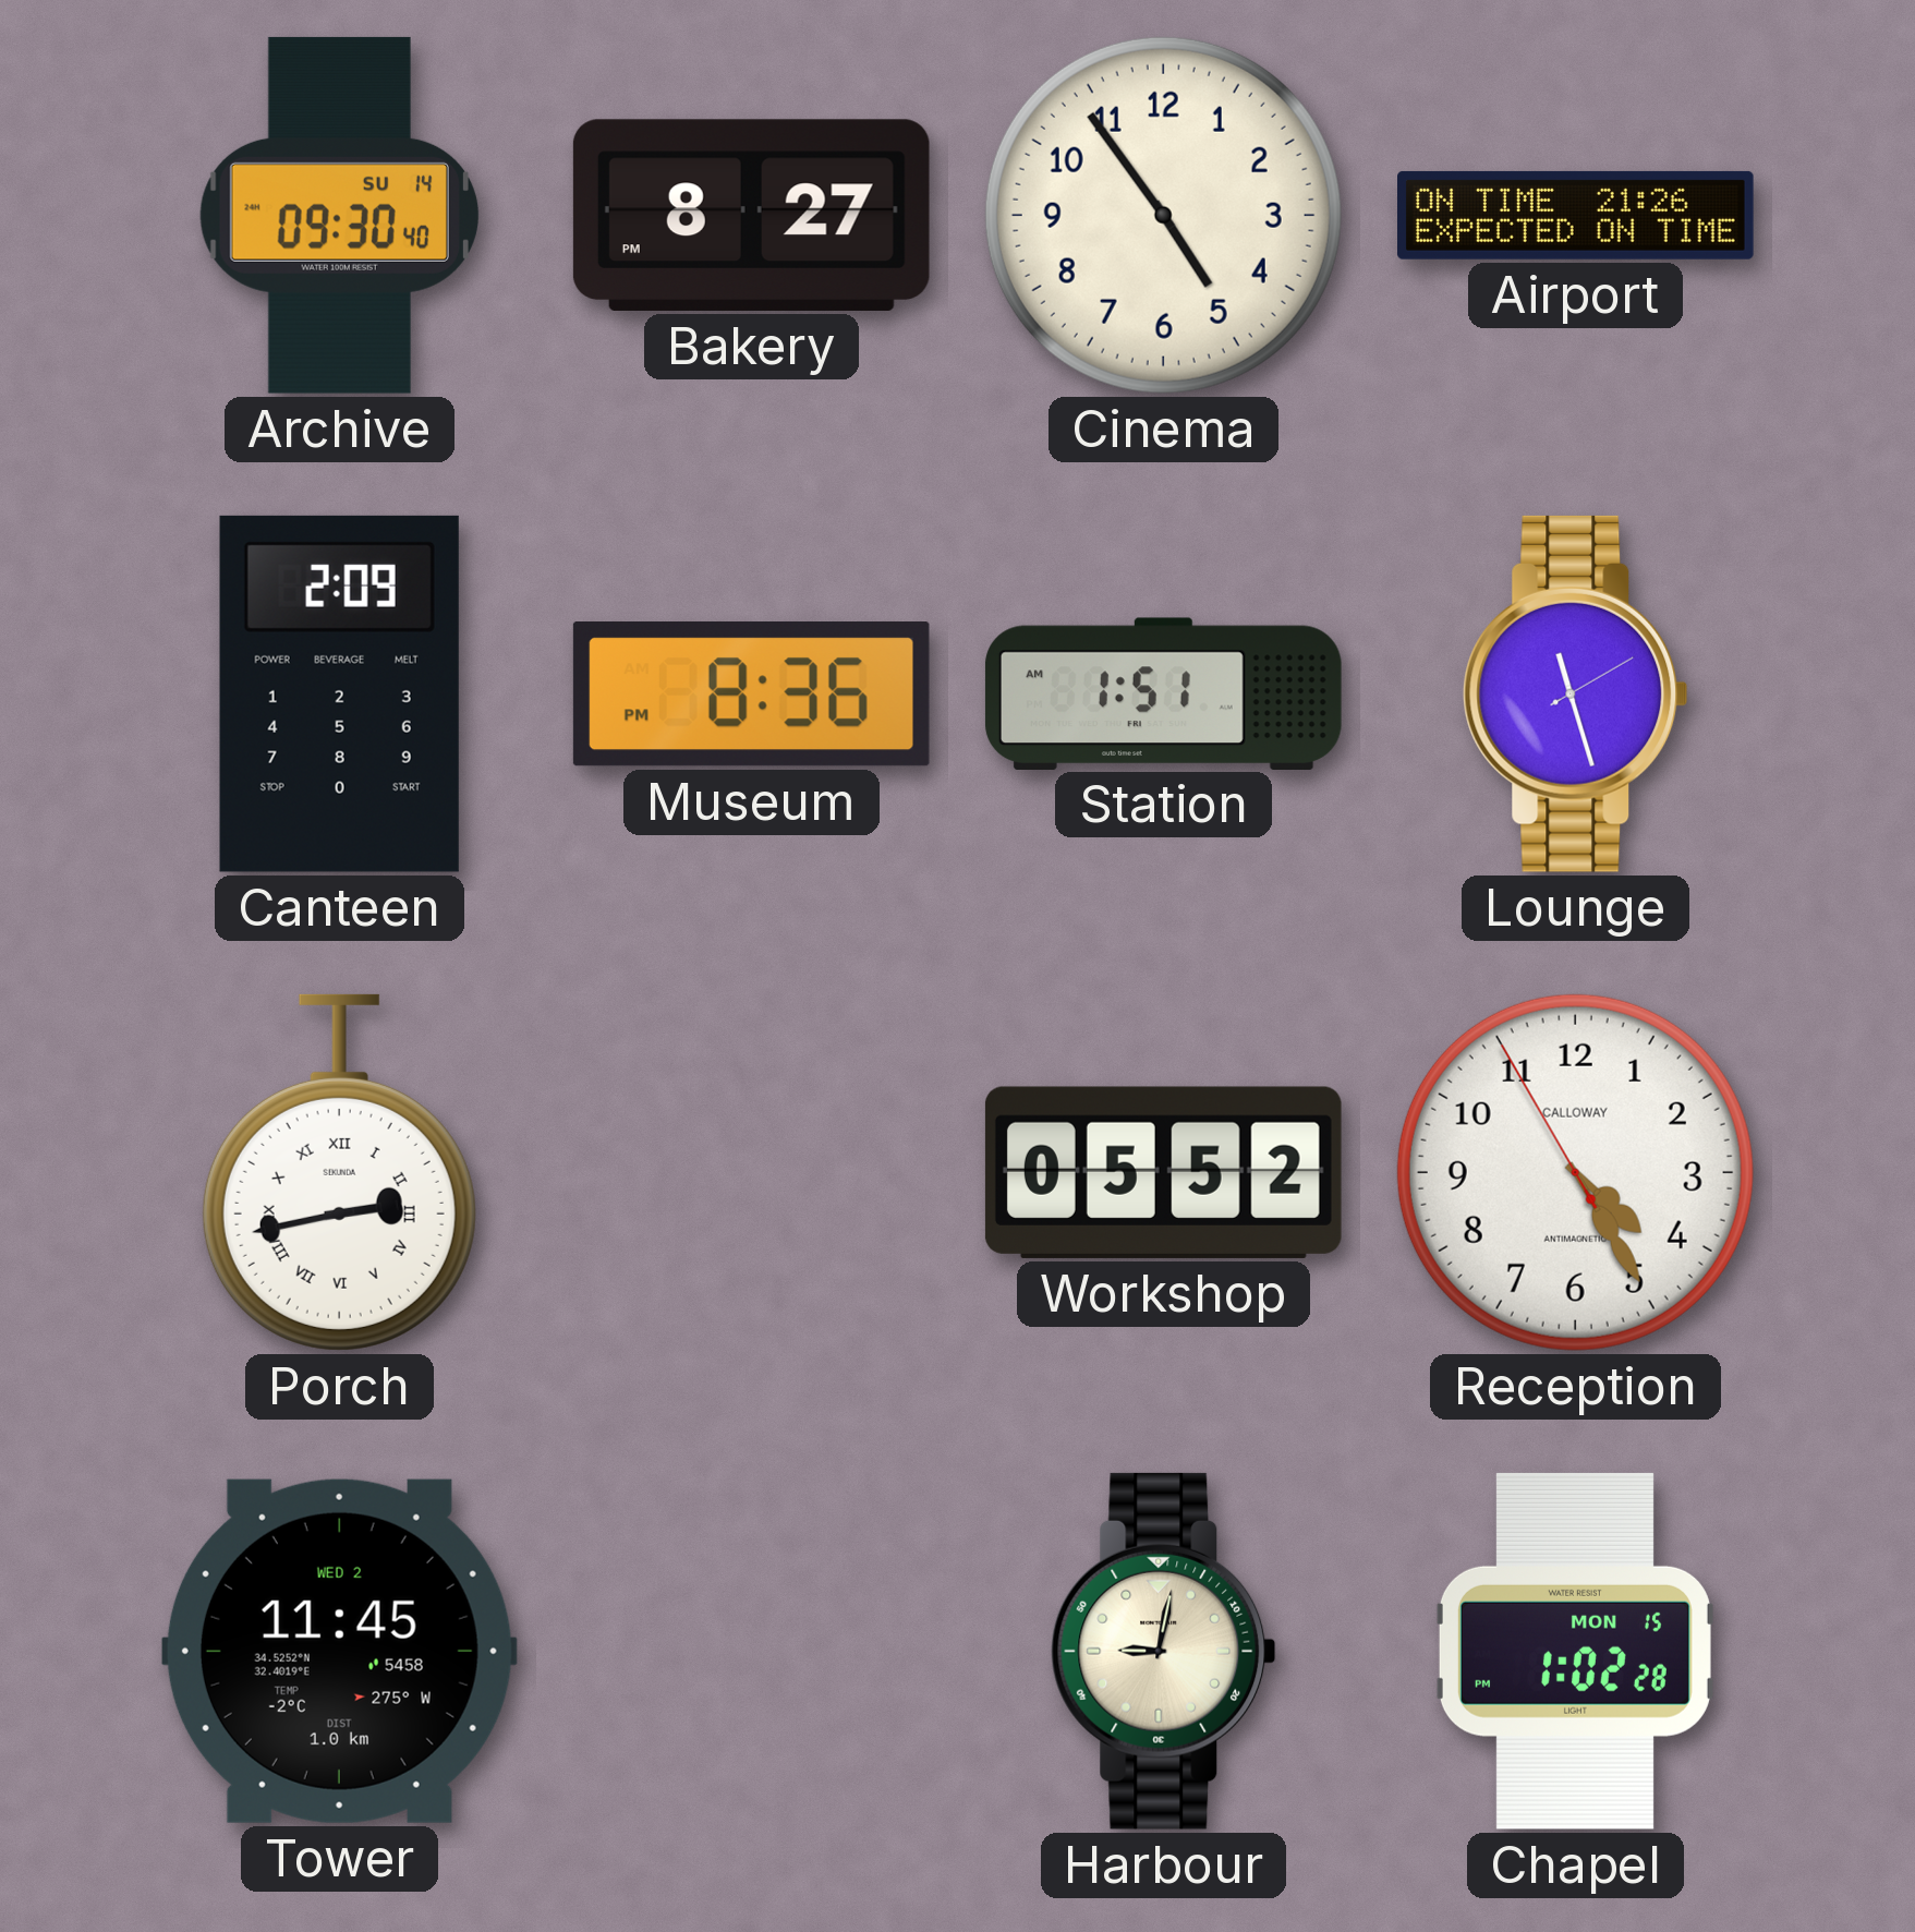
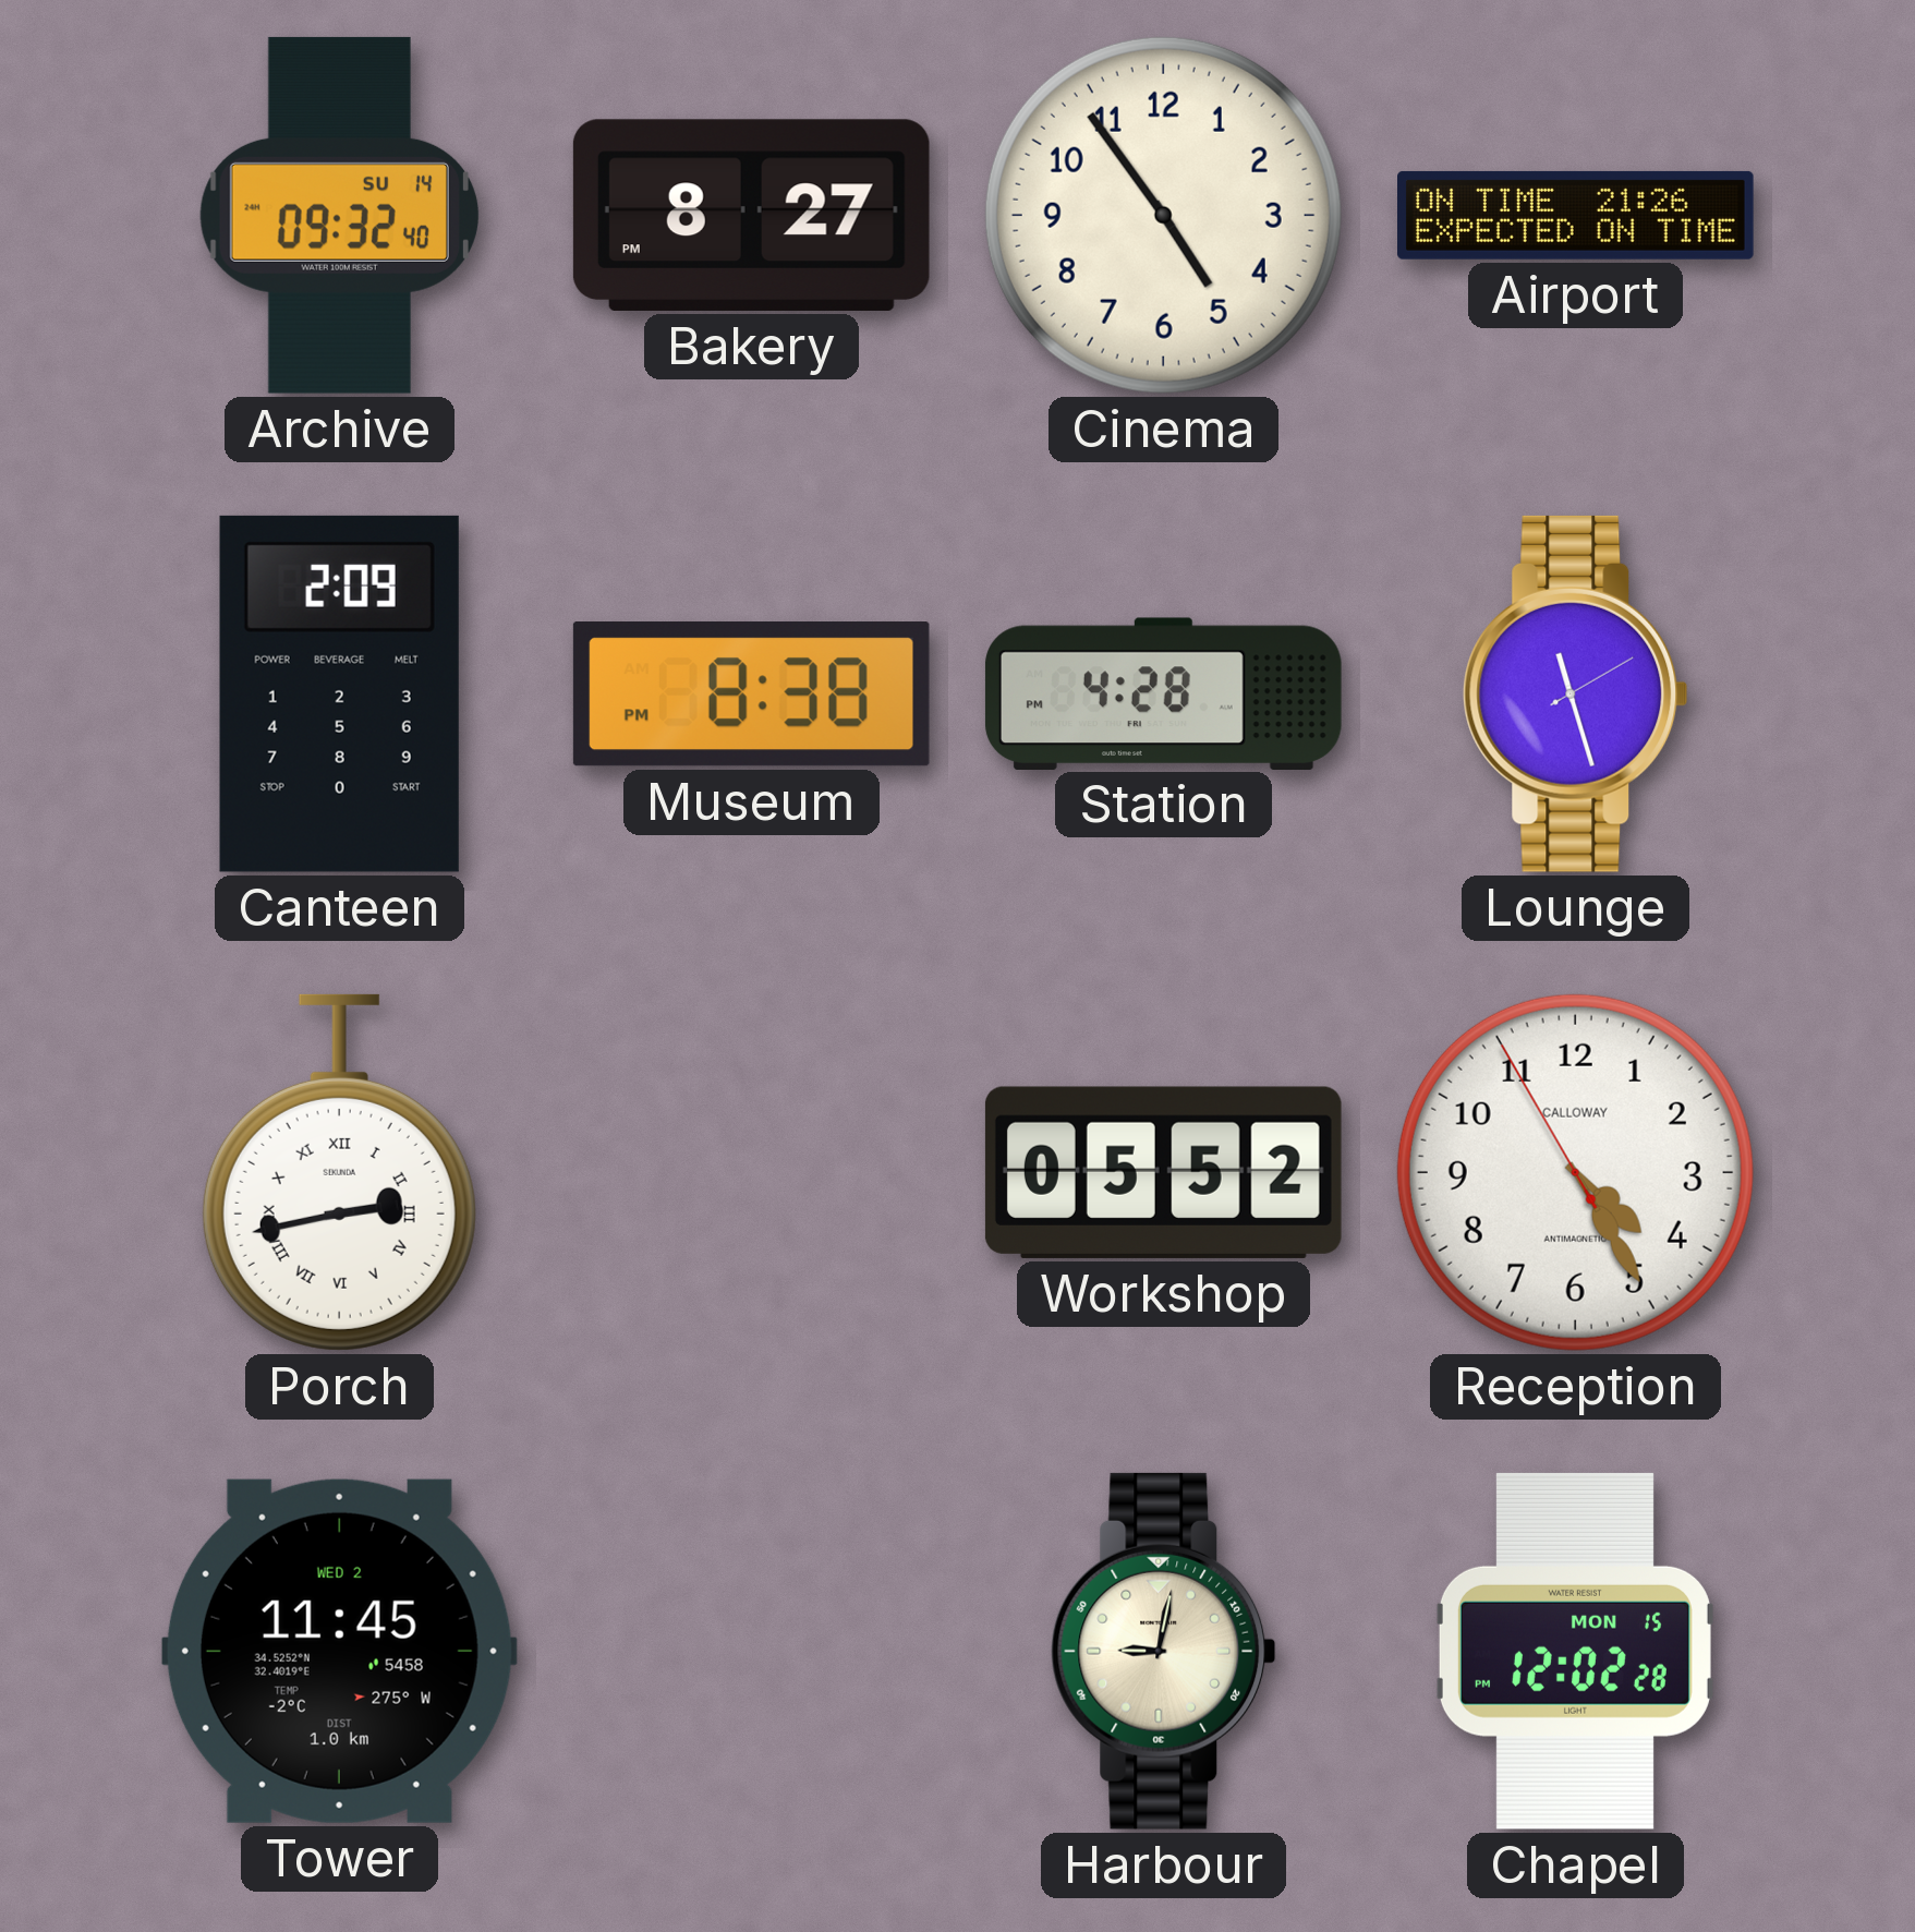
Archive: 09:30 -> 09:32 (339, 215)
Museum: 8:36 -> 8:38 (751, 695)
Station: 1:51 -> 4:28 (1163, 693)
Chapel: 1:02 -> 12:02 (1575, 1651)
